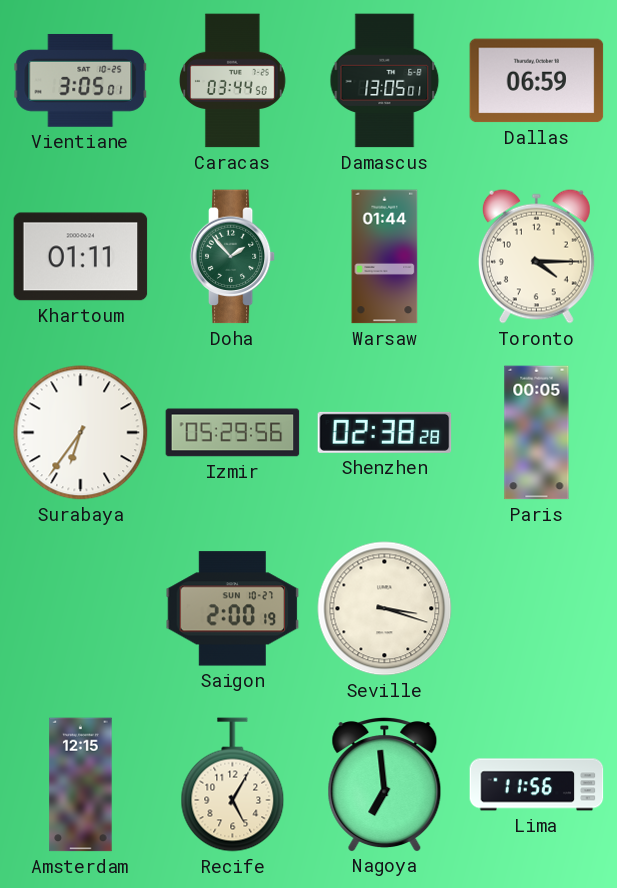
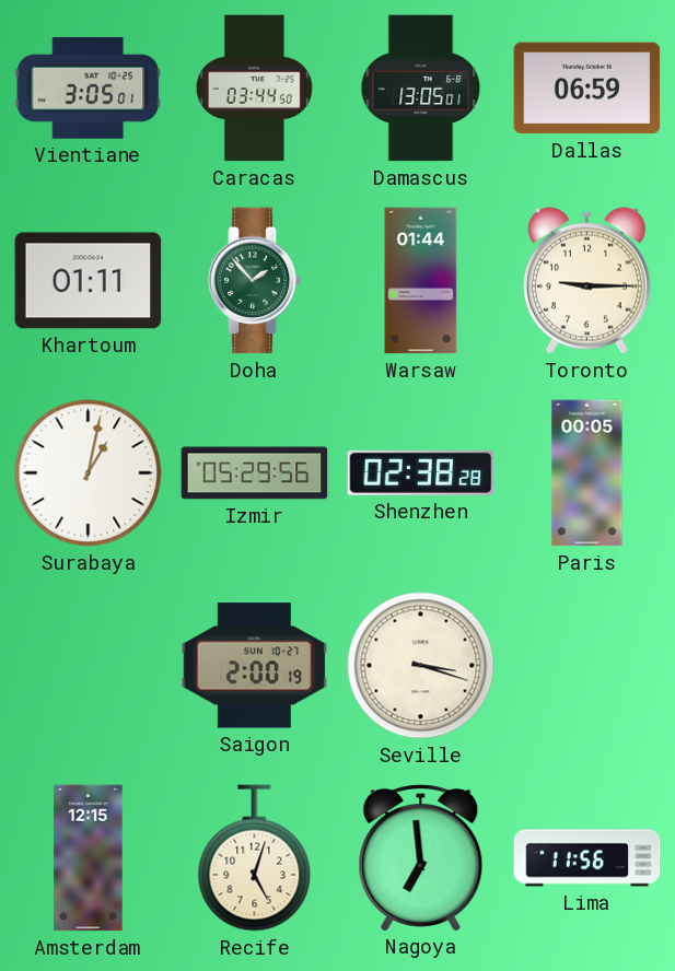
Toronto: 4:15 -> 9:15 (586, 280)
Surabaya: 6:36 -> 1:02 (89, 473)
Recife: 5:05 -> 5:03 (255, 858)
